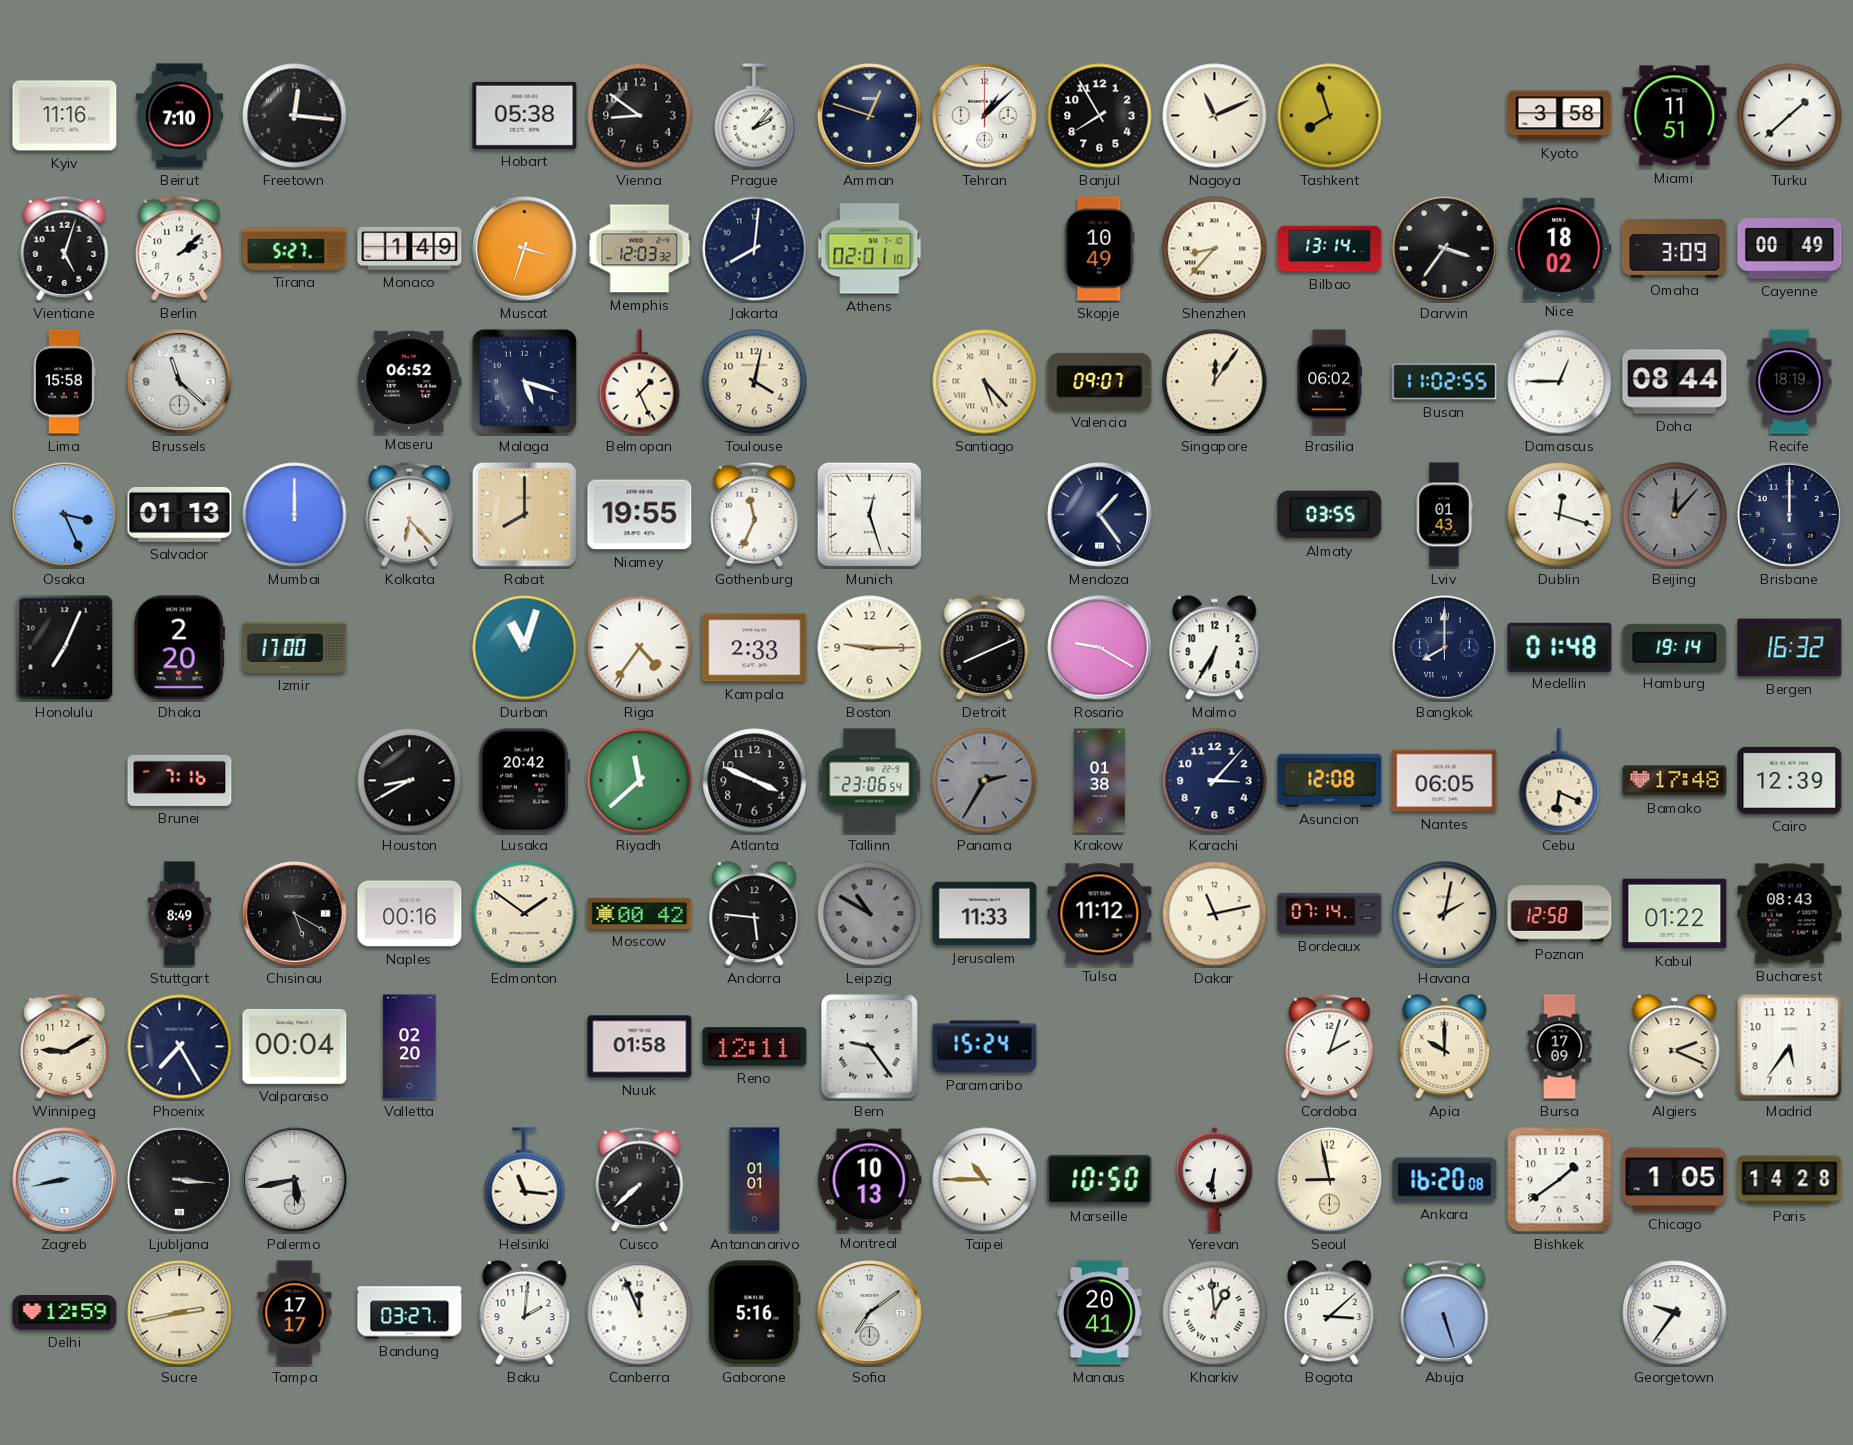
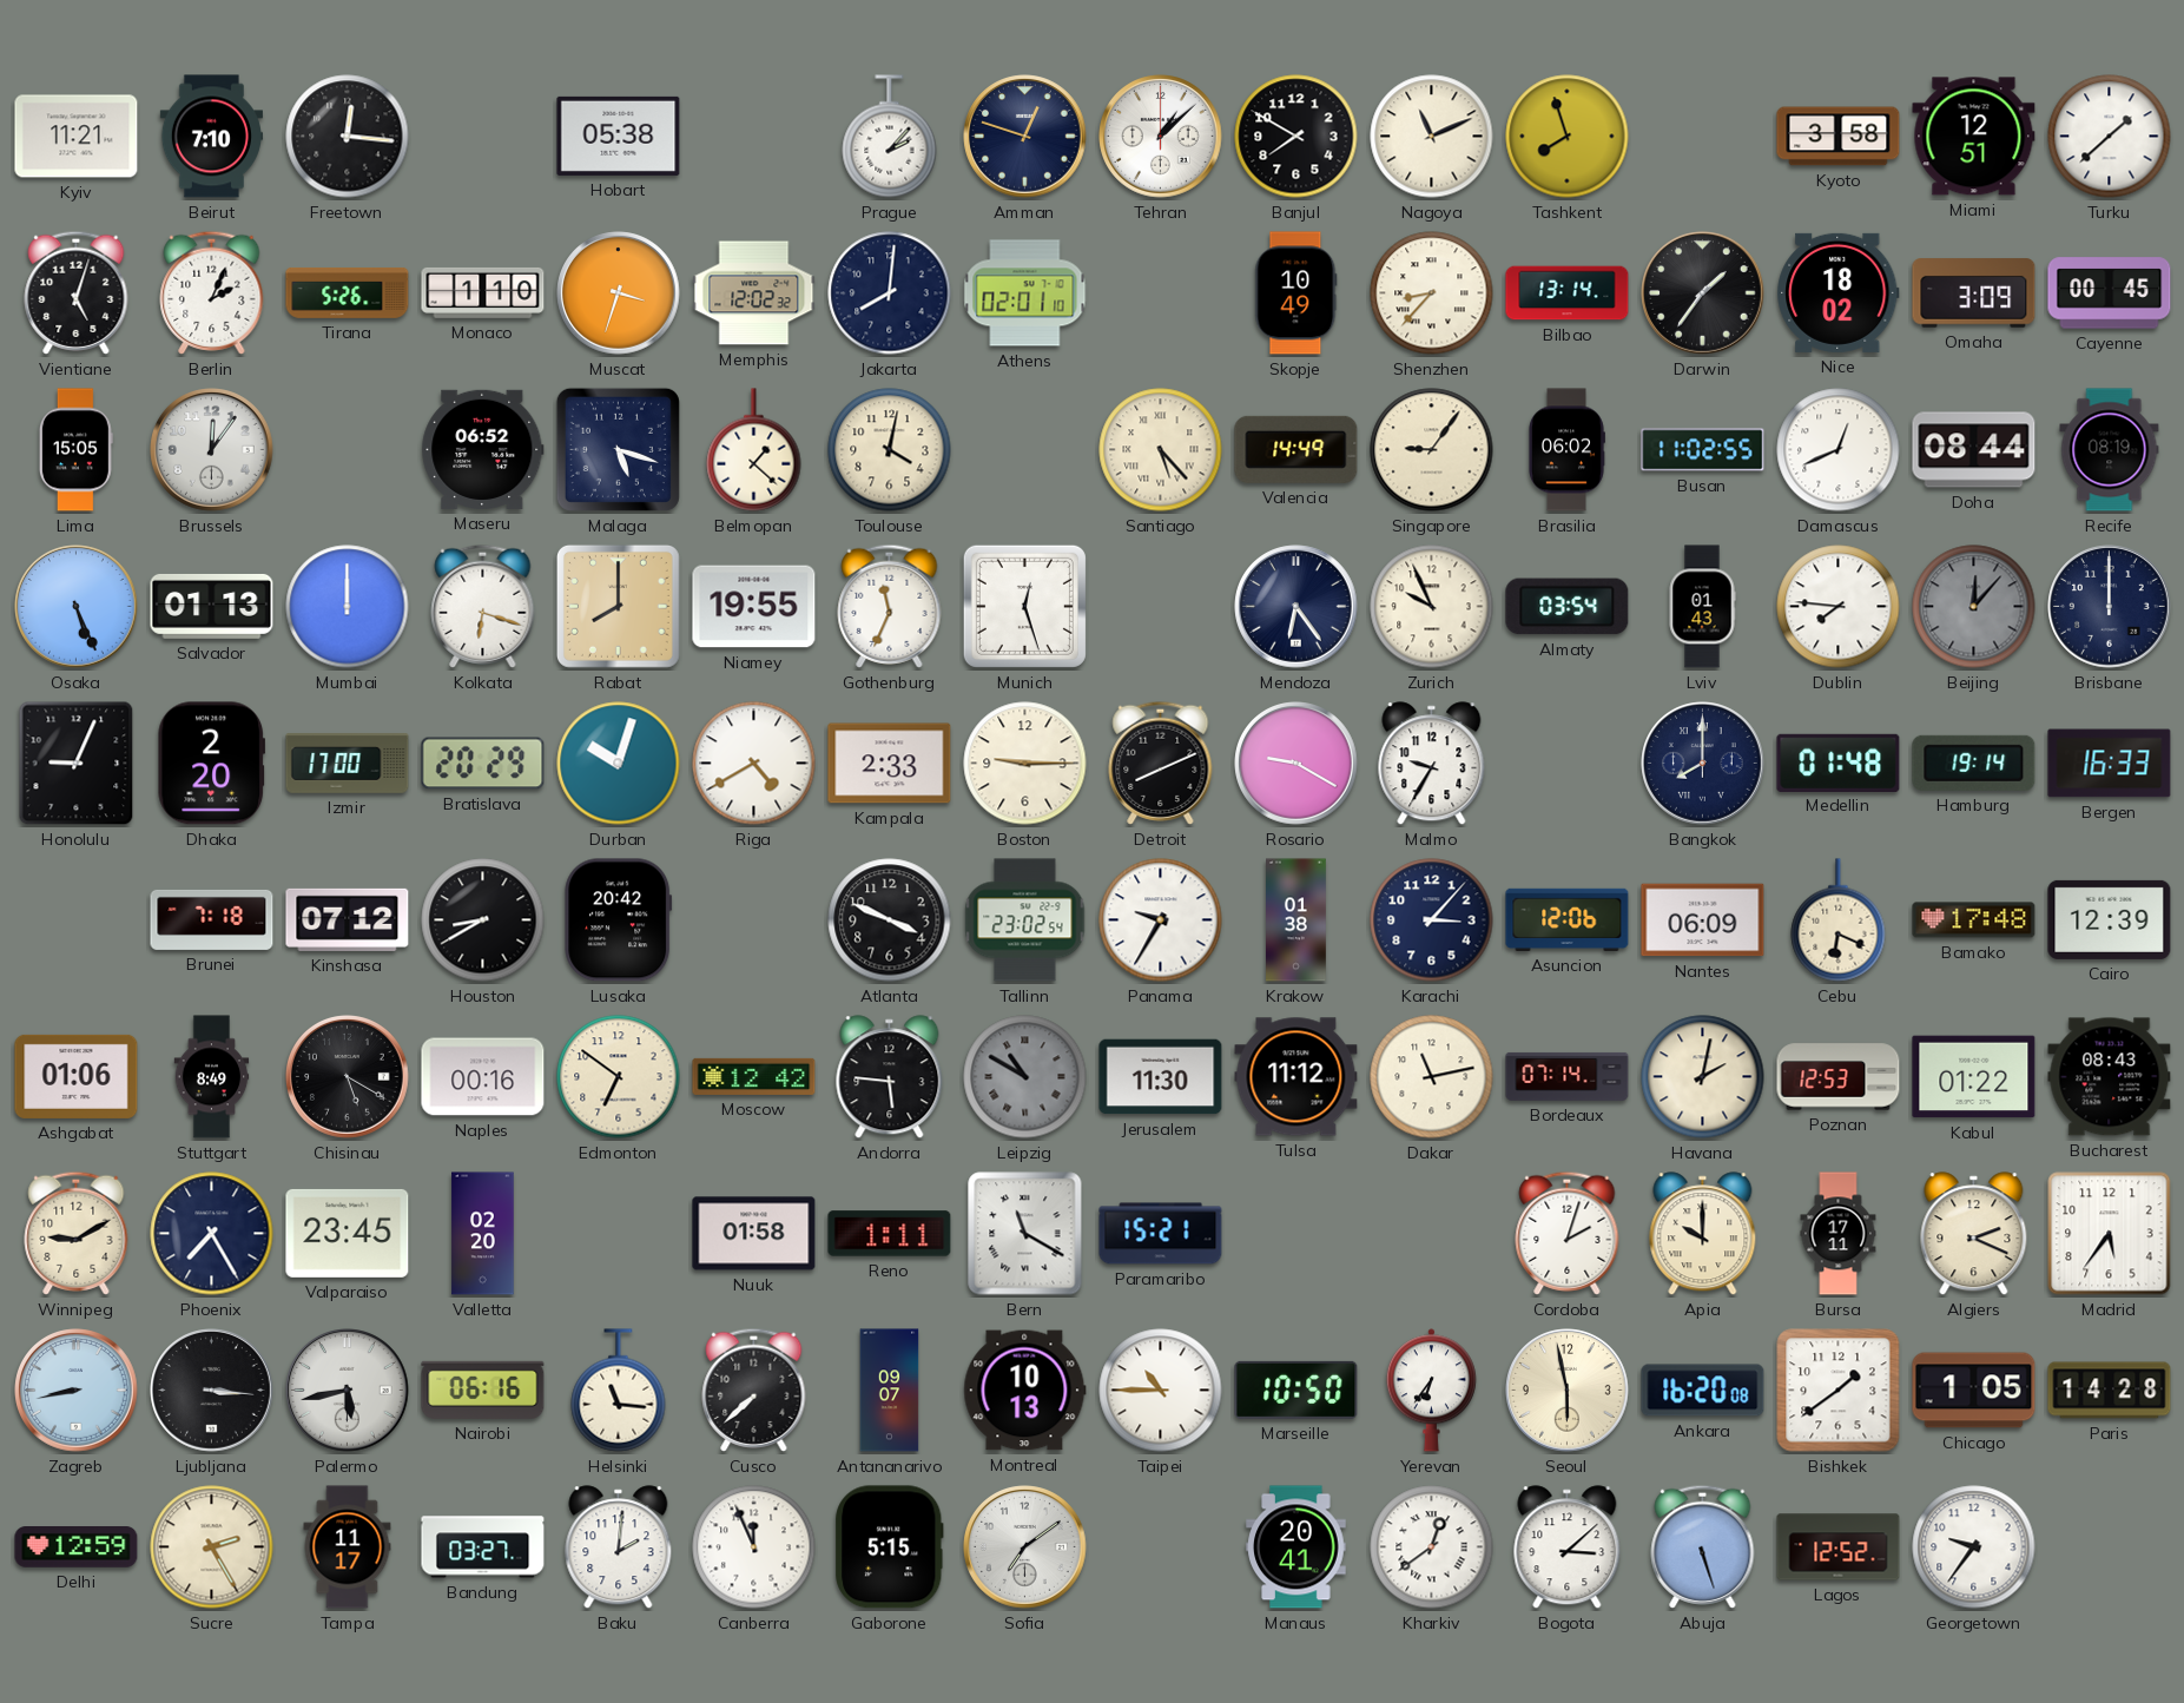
Kyiv: 11:16 -> 11:21 (77, 137)
Vienna: 8:51 -> none (640, 116)
Banjul: 7:55 -> 7:50 (1296, 137)
Miami: 11:51 -> 12:51 (1974, 137)
Berlin: 2:08 -> 2:04 (212, 292)
Tirana: 5:27 -> 5:26 (348, 292)
Monaco: 1:49 -> 1:10 (483, 292)
Memphis: 12:03 -> 12:02 (754, 293)
Darwin: 3:36 -> 1:36 (1703, 293)
Cayenne: 00:49 -> 00:45 (2110, 293)
Lima: 15:58 -> 15:05 (75, 450)
Brussels: 11:22 -> 12:06 (212, 450)
Belmopan: 1:26 -> 1:22 (754, 450)
Valencia: 09:07 -> 14:49 (1296, 449)
Singapore: 12:06 -> 9:06 (1432, 450)
Damascus: 12:45 -> 12:41 (1839, 450)
Recife: 18:19 -> 08:19 (2110, 450)
Osaka: 3:26 -> 5:26 (77, 607)
Kolkata: 6:23 -> 6:18 (483, 606)
Mendoza: 1:24 -> 6:24 (1296, 607)
Zurich: none -> 9:56 (1432, 607)
Almaty: 03:55 -> 03:54 (1568, 607)
Dublin: 12:18 -> 7:46 (1839, 607)
Honolulu: 7:04 -> 9:04 (77, 764)
Bratislava: none -> 20:29 (483, 764)
Durban: 11:03 -> 10:03 (619, 764)
Riga: 4:36 -> 4:40 (754, 764)
Malmo: 6:35 -> 9:35 (1432, 764)
Bergen: 16:32 -> 16:33 (2110, 764)
Brunei: 7:16 -> 7:18 (212, 919)
Kinshasa: none -> 07:12 (348, 919)
Riyadh: 11:38 -> none (640, 781)
Tallinn: 23:06 -> 23:02 (1025, 920)
Panama: 2:35 -> 9:35 (1161, 920)
Panama dial: grey -> white (1161, 920)
Asuncion: 12:08 -> 12:06 (1568, 919)
Nantes: 06:05 -> 06:09 (1703, 920)
Ashgabat: none -> 01:06 (77, 1076)
Edmonton: 1:51 -> 6:51 (619, 1077)
Moscow: 00:42 -> 12:42 (754, 1076)
Jerusalem: 11:33 -> 11:30 (1161, 1077)
Poznan: 12:58 -> 12:53 (1839, 1077)
Valparaiso: 00:04 -> 23:45 (348, 1233)
Reno: 12:11 -> 1:11 (890, 1234)
Bern: 9:24 -> 11:20 (1025, 1234)
Paramaribo: 15:24 -> 15:21 (1161, 1234)
Bursa: 17:09 -> 17:11 (1839, 1234)
Nairobi: none -> 06:16 (483, 1390)
Antananarivo: 01:01 -> 09:07 (890, 1391)
Yerevan: 6:31 -> 6:36 (1431, 1391)
Seoul: 8:58 -> 5:58 (1568, 1391)
Sucre: 2:43 -> 2:25 (212, 1547)
Tampa: 17:17 -> 11:17 (348, 1547)
Gaborone: 5:16 -> 5:15 (890, 1547)
Kharkiv: 12:59 -> 12:39 (1432, 1547)
Lagos: none -> 12:52 (1839, 1547)
